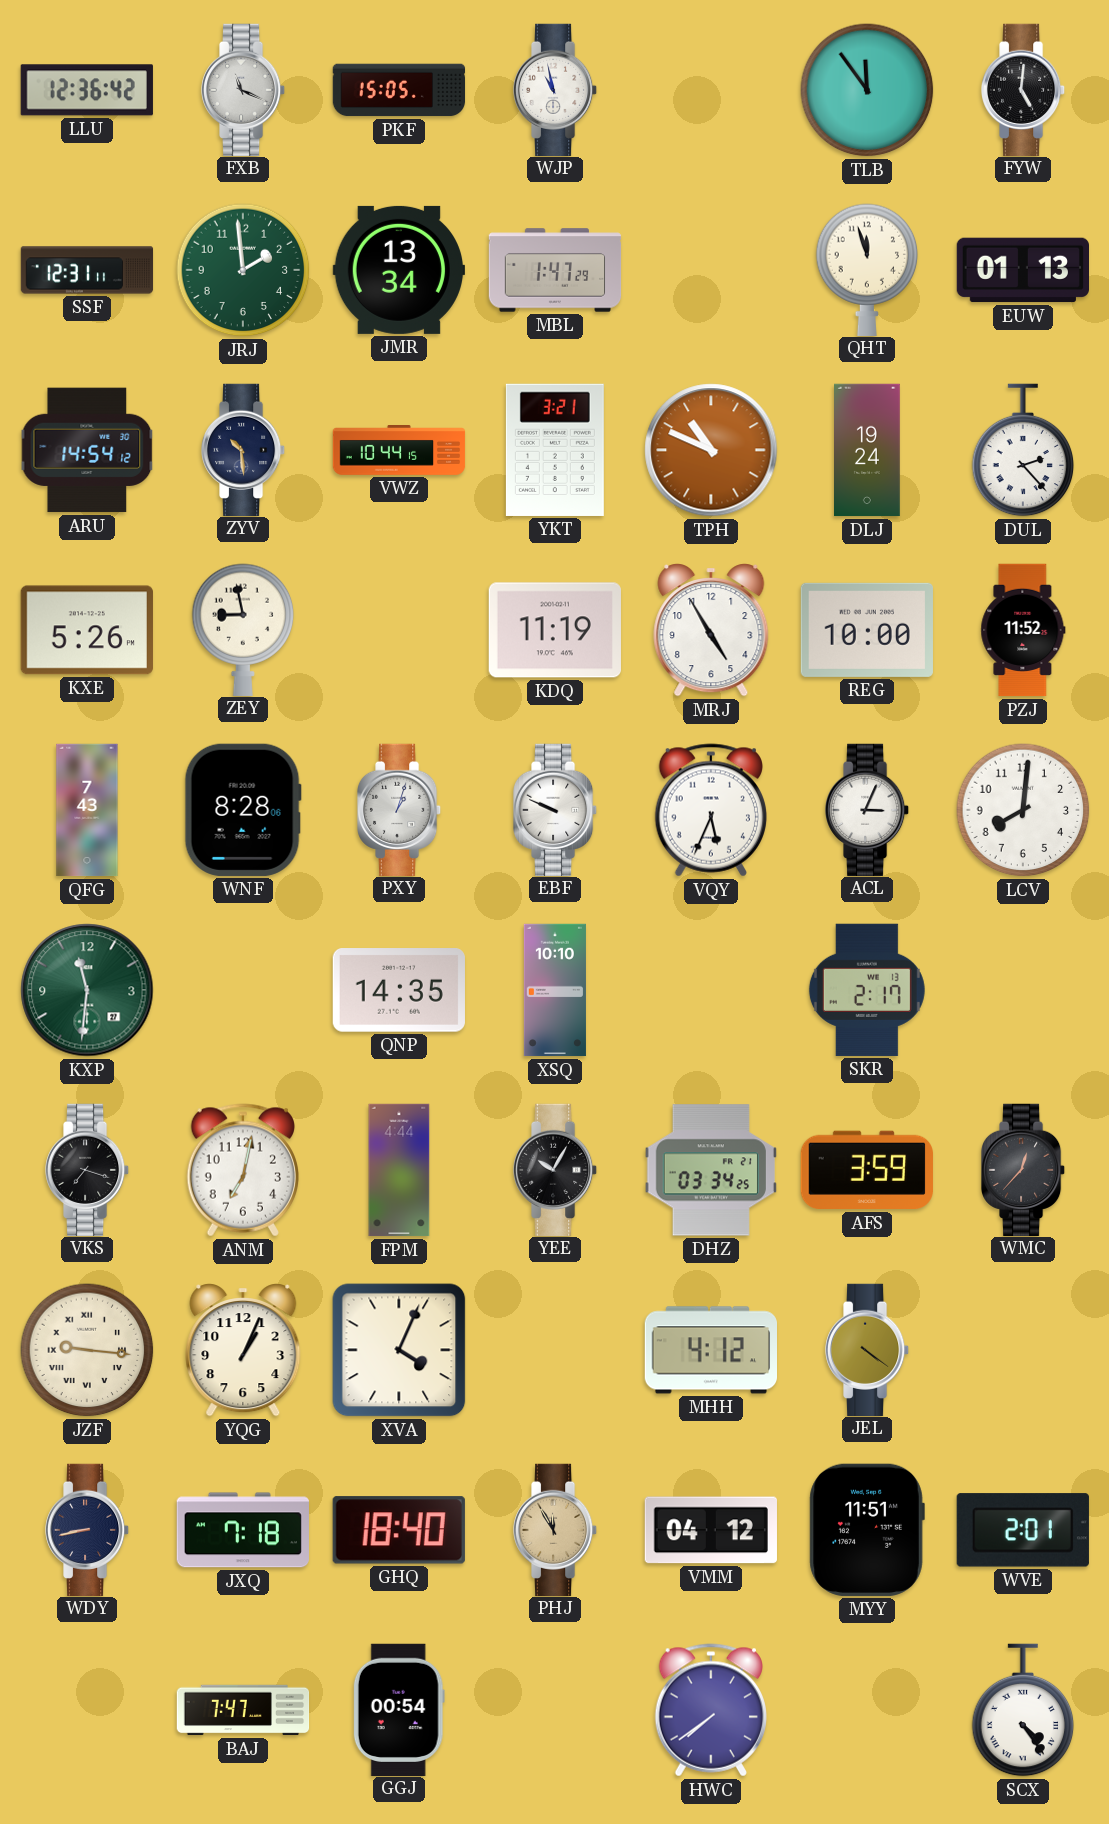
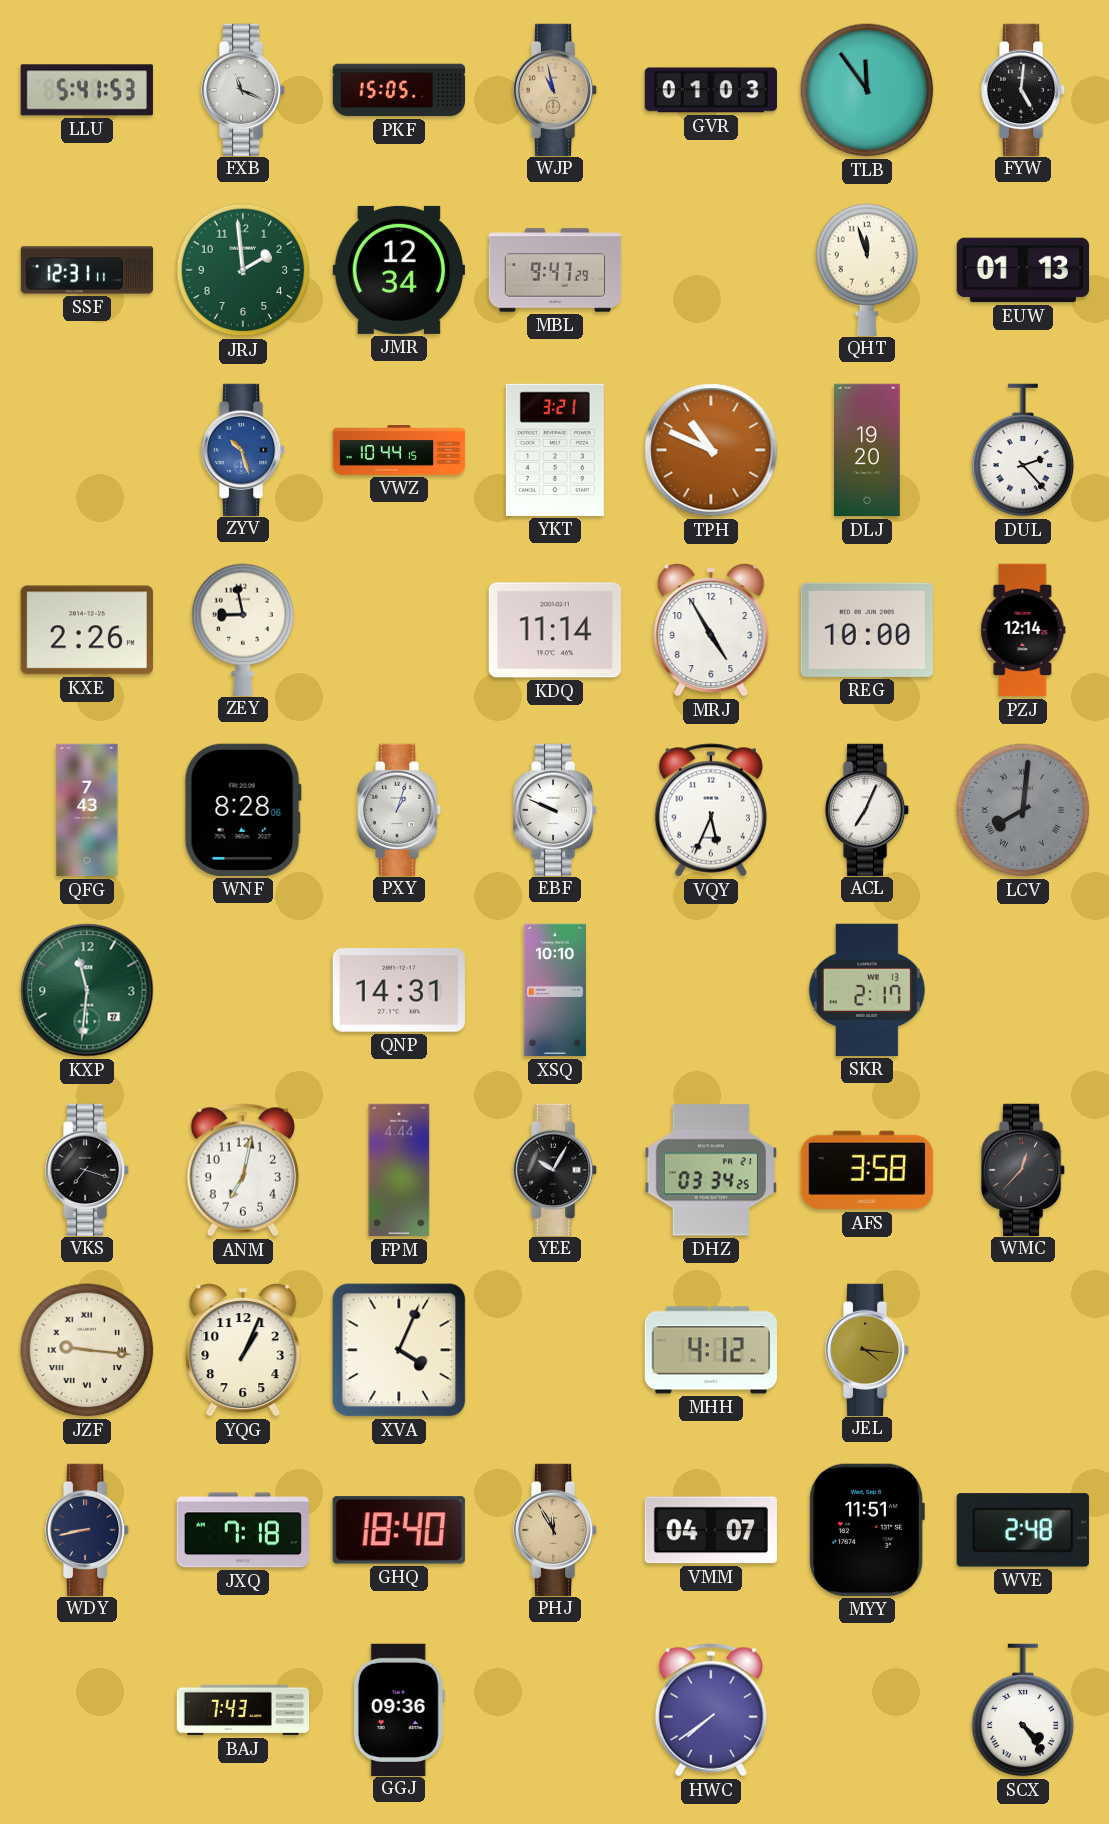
LLU: 12:36 -> 5:41 (87, 90)
WJP dial: white -> champagne (555, 89)
GVR: none -> 01:03 (710, 90)
JMR: 13:34 -> 12:34 (398, 270)
MBL: 1:47 -> 9:47 (555, 270)
ARU: 14:54 -> none (87, 450)
ZYV: 10:29 -> 10:27 (243, 449)
ZYV dial: navy -> blue (243, 449)
DLJ: 19:24 -> 19:20 (868, 450)
KXE: 5:26 -> 2:26 (87, 630)
KDQ: 11:19 -> 11:14 (555, 630)
PZJ: 11:52 -> 12:14 (1023, 630)
ACL: 3:04 -> 7:04 (867, 809)
LCV dial: white -> grey (1023, 810)
LCV numerals: Arabic -> Roman (1023, 810)
QNP: 14:35 -> 14:31 (399, 990)
AFS: 3:59 -> 3:58 (866, 1170)
JEL: 4:21 -> 4:16 (867, 1349)
VMM: 04:12 -> 04:07 (711, 1530)
WVE: 2:01 -> 2:48 (1023, 1530)
BAJ: 7:47 -> 7:43 (243, 1710)
GGJ: 00:54 -> 09:36 (399, 1709)
